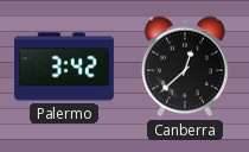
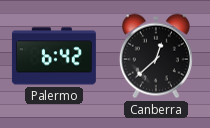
Palermo: 3:42 -> 6:42 (54, 56)
